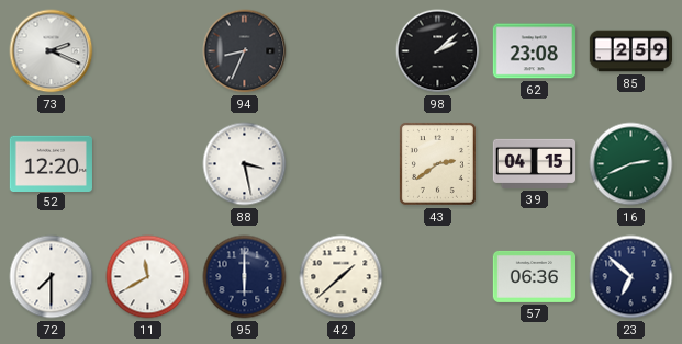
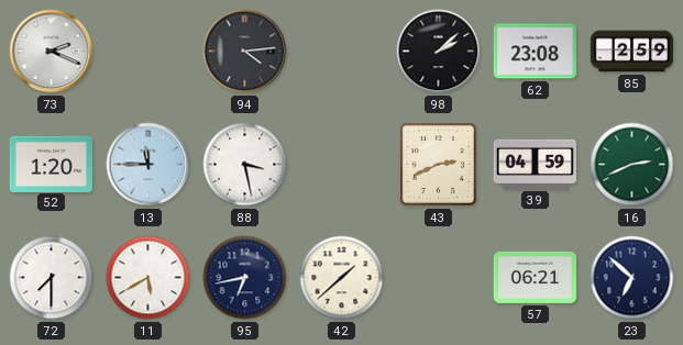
94: 8:34 -> 4:14 (245, 52)
52: 12:20 -> 1:20 (51, 164)
13: none -> 11:45 (148, 165)
43: 2:39 -> 2:41 (438, 164)
39: 04:15 -> 04:59 (535, 164)
11: 11:40 -> 5:40 (148, 278)
95: 6:00 -> 6:43 (245, 278)
57: 06:36 -> 06:21 (535, 277)
